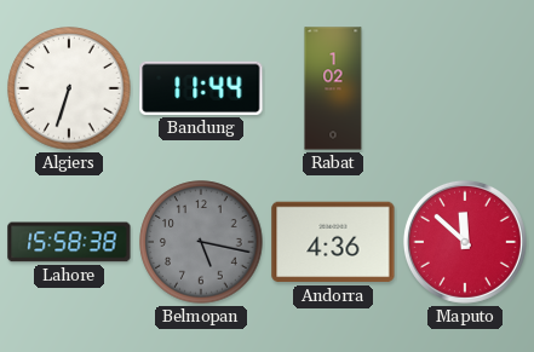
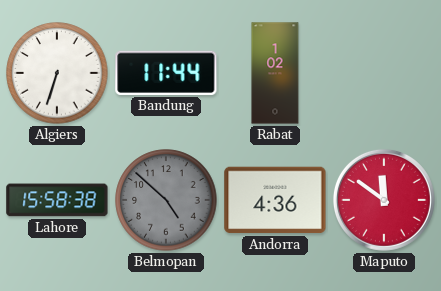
Belmopan: 5:17 -> 4:52 (166, 200)
Maputo: 11:52 -> 11:51 (384, 200)
